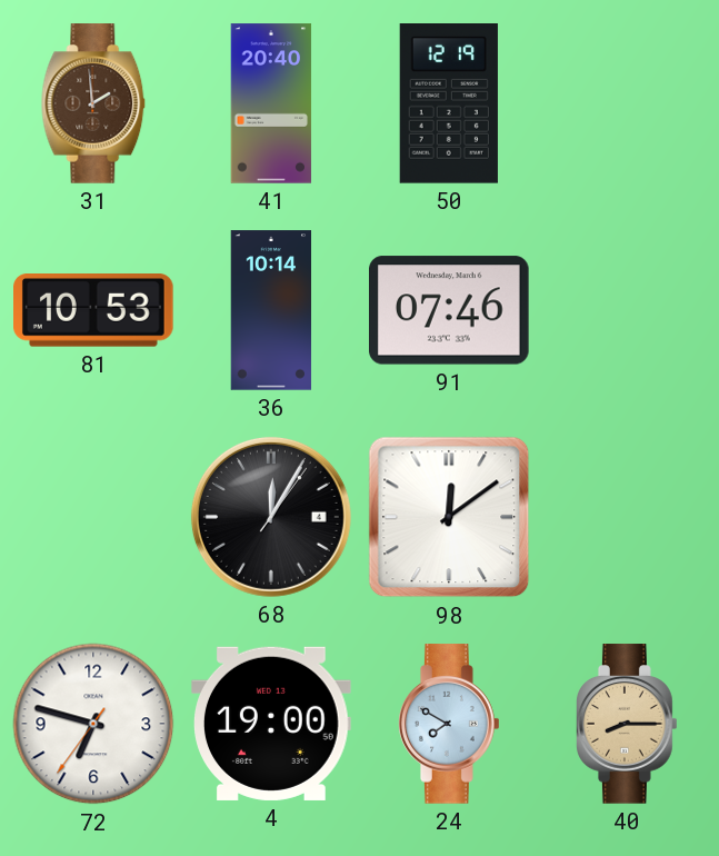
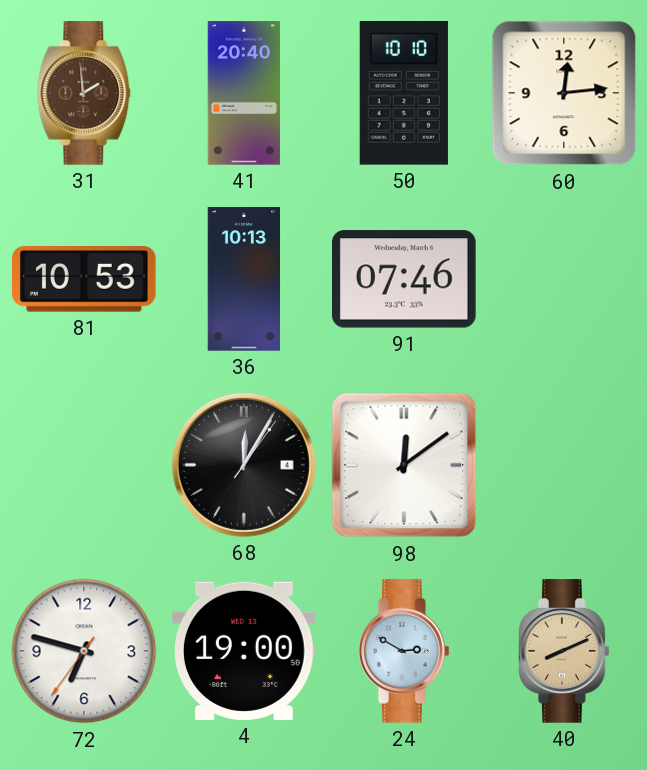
50: 12:19 -> 10:10 (404, 94)
60: none -> 12:14 (564, 93)
36: 10:14 -> 10:13 (244, 279)
24: 7:50 -> 2:50 (405, 651)
40: 8:15 -> 8:11 (565, 651)
